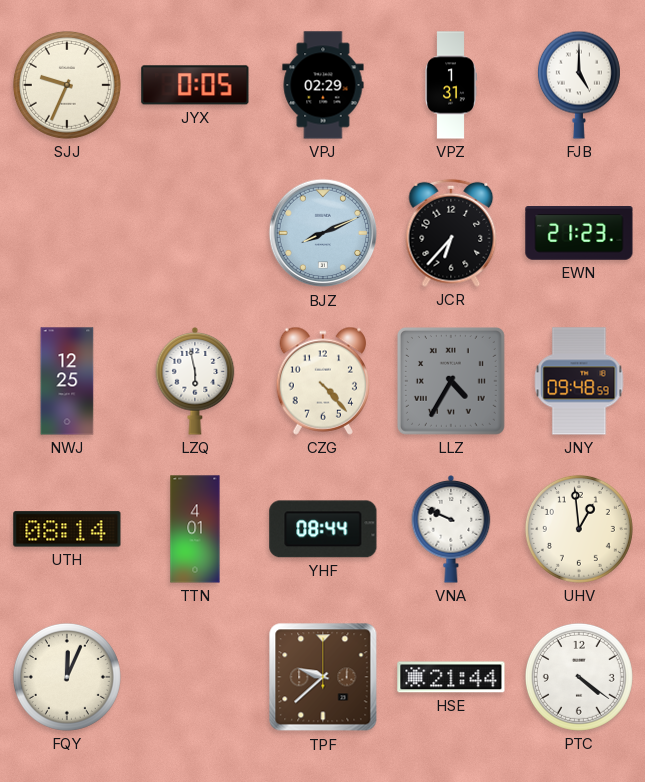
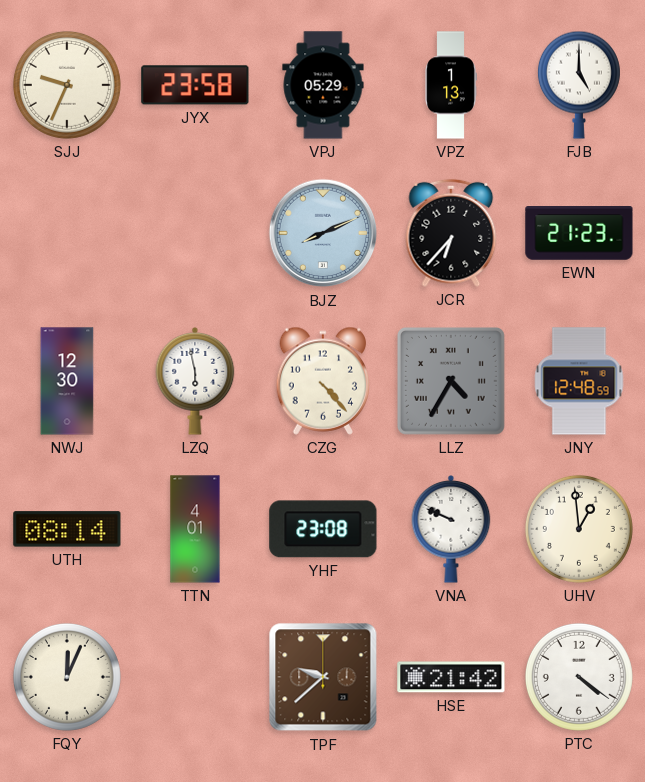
JYX: 0:05 -> 23:58 (195, 85)
VPJ: 02:29 -> 05:29 (323, 85)
VPZ: 1:31 -> 1:13 (451, 85)
NWJ: 12:25 -> 12:30 (67, 381)
JNY: 09:48 -> 12:48 (579, 381)
YHF: 08:44 -> 23:08 (323, 529)
HSE: 21:44 -> 21:42 (451, 677)
